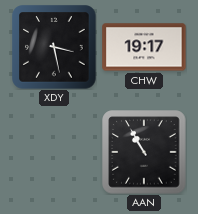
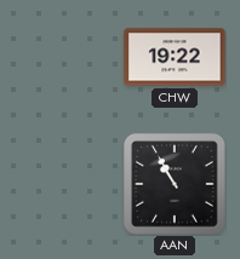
XDY: 3:28 -> none (54, 47)
CHW: 19:17 -> 19:22 (175, 57)
